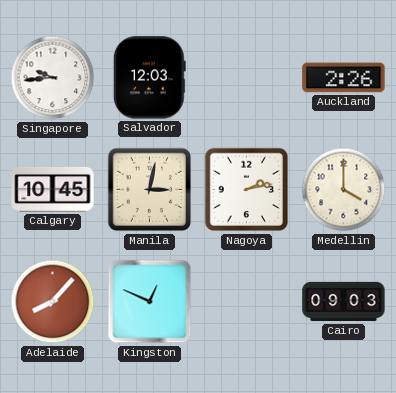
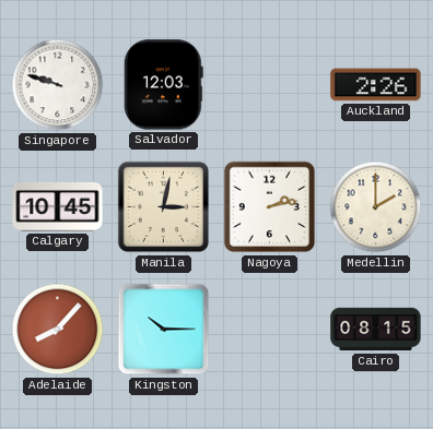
Singapore: 9:44 -> 9:48 (58, 85)
Medellin: 4:00 -> 2:00 (376, 207)
Kingston: 12:49 -> 10:15 (164, 330)
Cairo: 09:03 -> 08:15 (376, 330)
